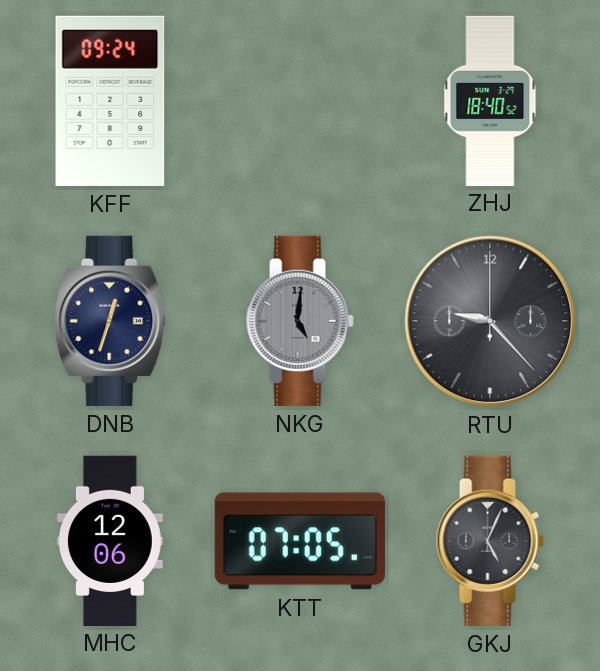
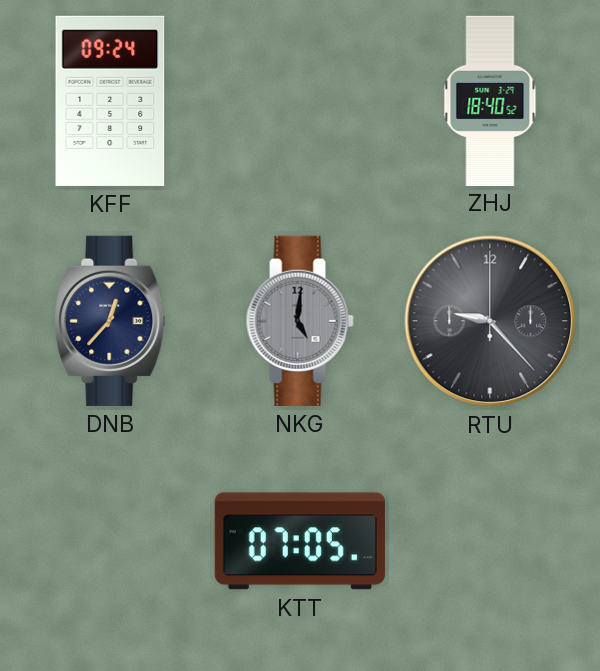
DNB: 12:33 -> 12:37 (110, 321)
MHC: 12:06 -> none (110, 540)
GKJ: 5:04 -> none (490, 541)
